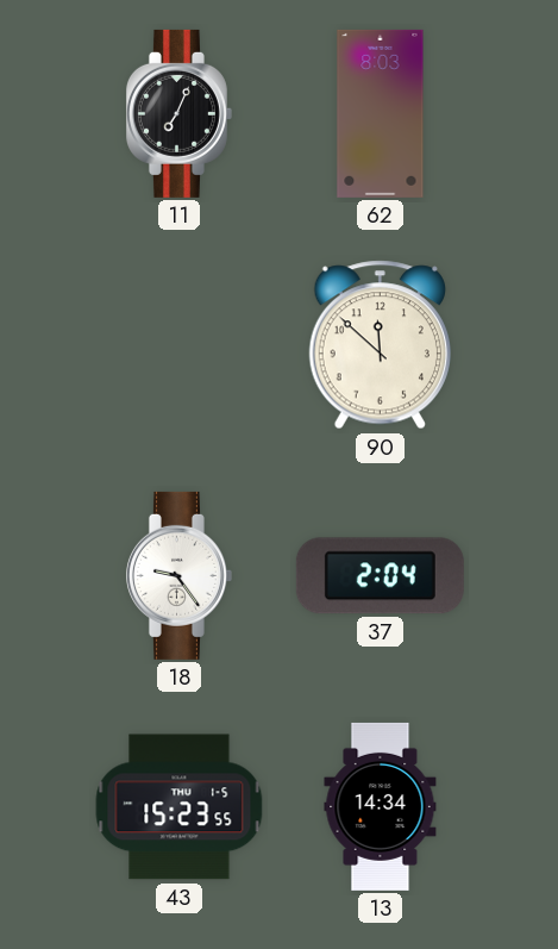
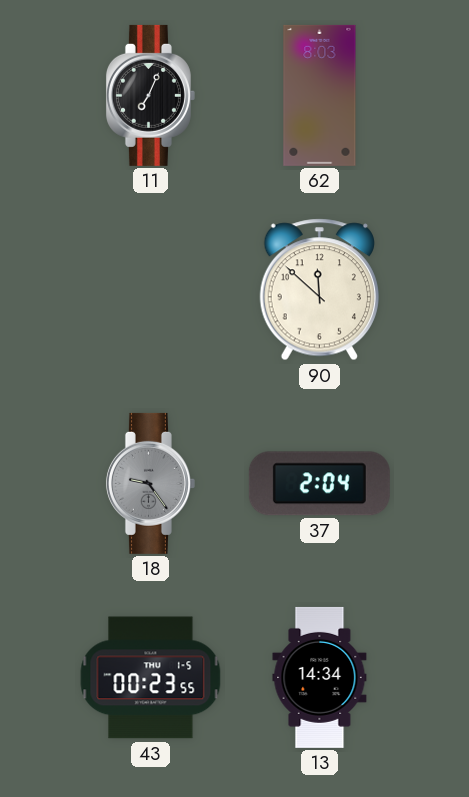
18 dial: white -> grey (150, 483)
43: 15:23 -> 00:23 (151, 678)
